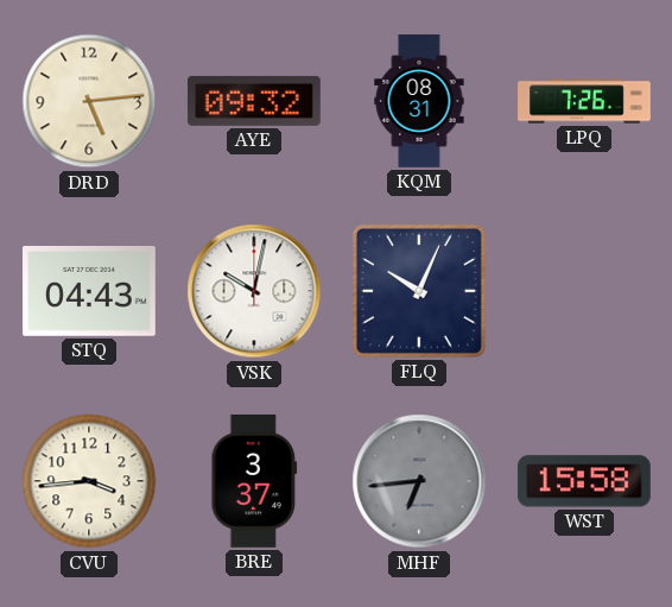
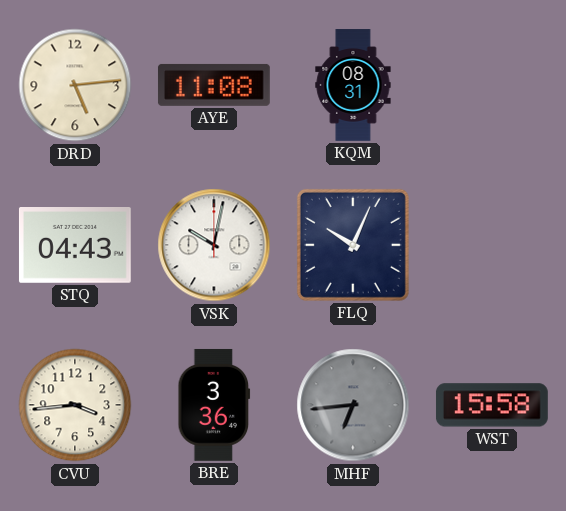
AYE: 09:32 -> 11:08 (214, 85)
LPQ: 7:26 -> none (585, 101)
BRE: 3:37 -> 3:36 (214, 405)
